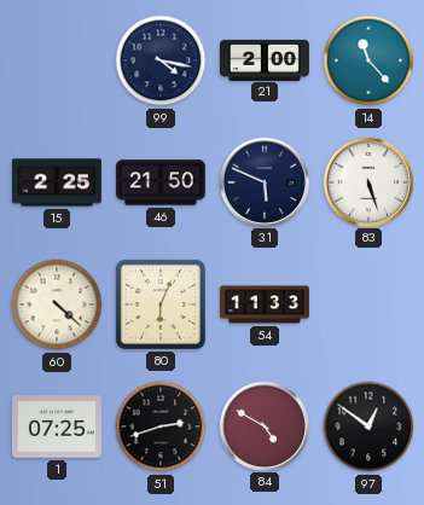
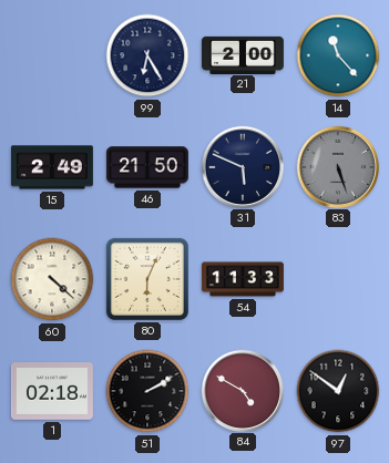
99: 4:17 -> 6:25 (147, 55)
15: 2:25 -> 2:49 (52, 167)
83 dial: white -> grey (337, 166)
1: 07:25 -> 02:18 (52, 391)
51: 2:42 -> 2:10 (147, 391)
